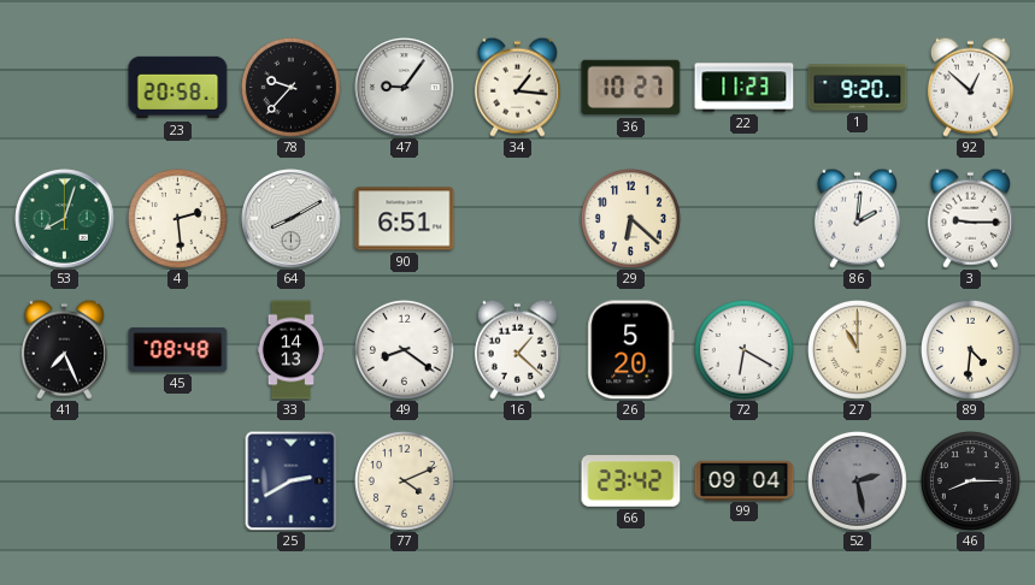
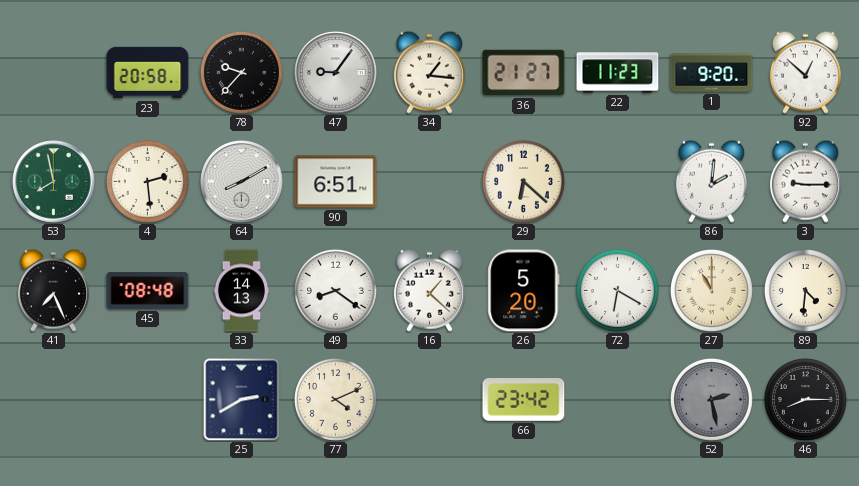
36: 10:27 -> 21:27 (524, 73)
53: 8:03 -> 7:58 (54, 182)
99: 09:04 -> none (745, 480)
